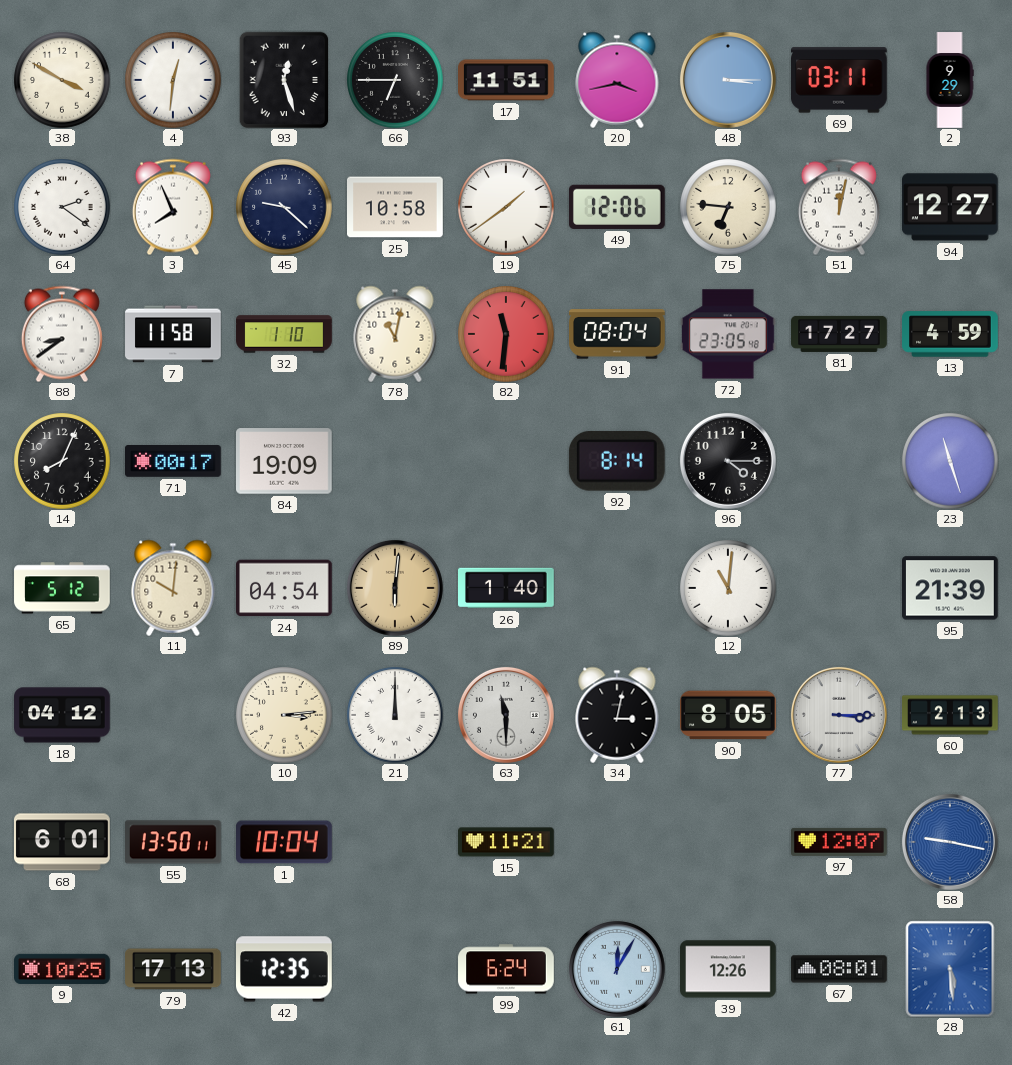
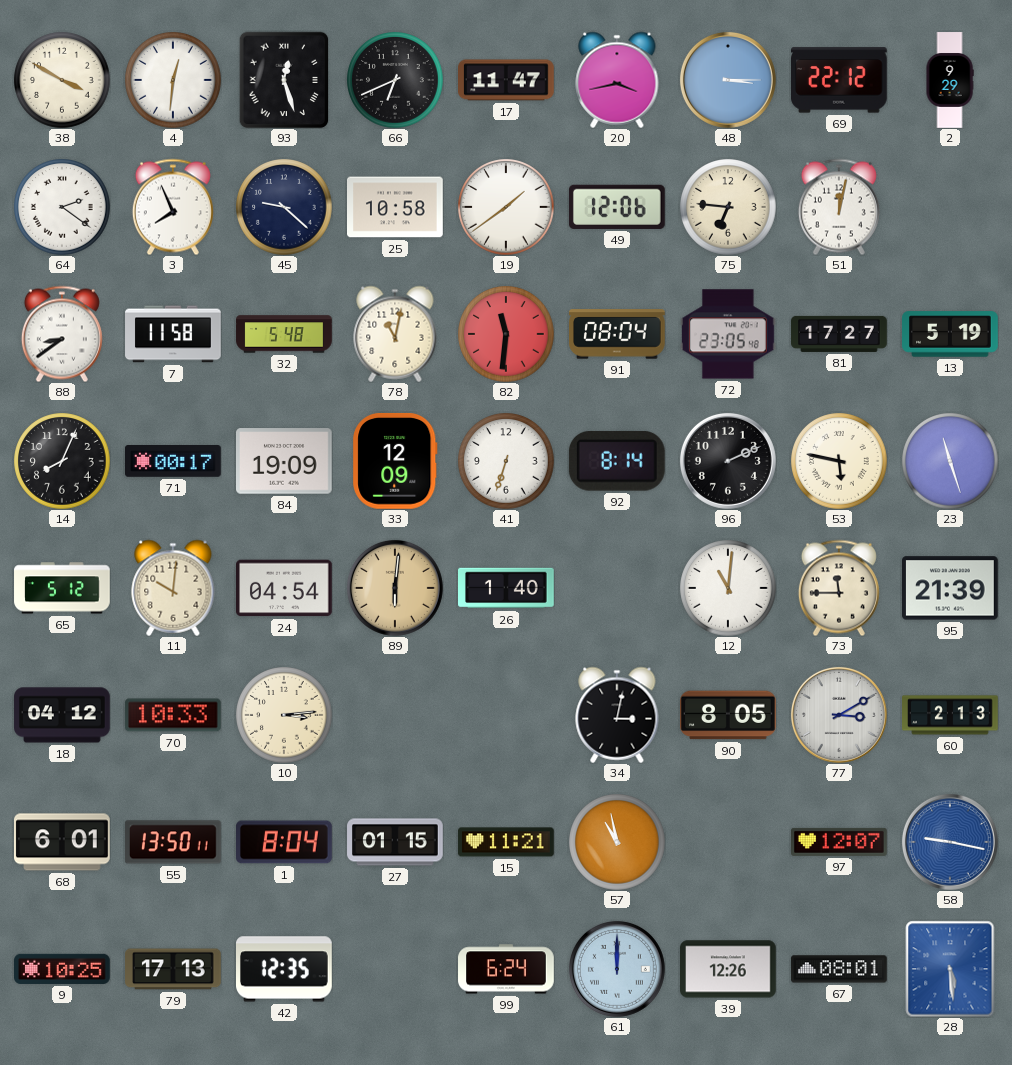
66: 6:45 -> 6:41 (395, 80)
17: 11:51 -> 11:47 (507, 80)
69: 03:11 -> 22:12 (840, 80)
94: 12:27 -> none (950, 207)
32: 1:10 -> 5:48 (284, 334)
13: 4:59 -> 5:19 (950, 334)
33: none -> 12:09 (395, 461)
41: none -> 6:33 (506, 461)
96: 4:15 -> 2:11 (728, 461)
53: none -> 5:47 (839, 461)
73: none -> 11:45 (839, 588)
70: none -> 10:33 (173, 715)
21: 12:00 -> none (395, 715)
63: 11:30 -> none (506, 715)
77: 3:15 -> 3:10 (839, 715)
1: 10:04 -> 8:04 (285, 842)
27: none -> 01:15 (395, 842)
57: none -> 10:58 (617, 842)
61: 12:05 -> 12:00 (617, 969)
